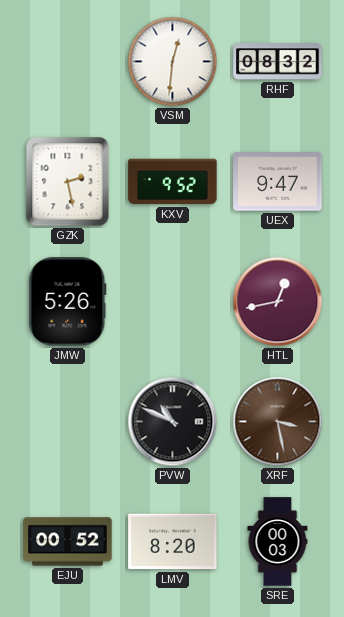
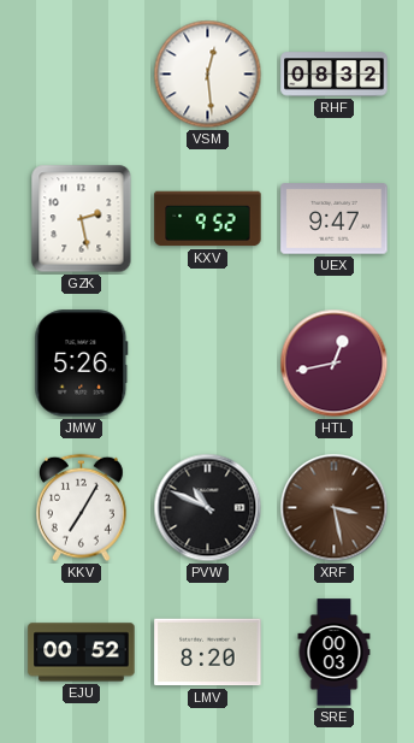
VSM: 12:31 -> 12:29 (208, 75)
KKV: none -> 7:05 (81, 508)
